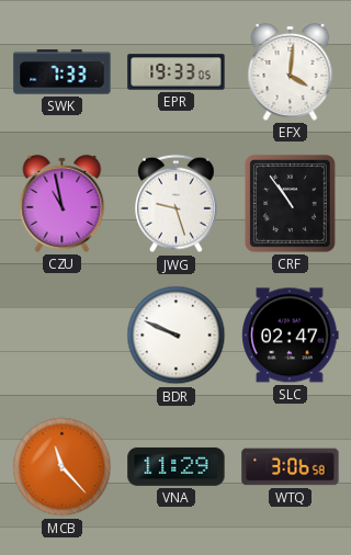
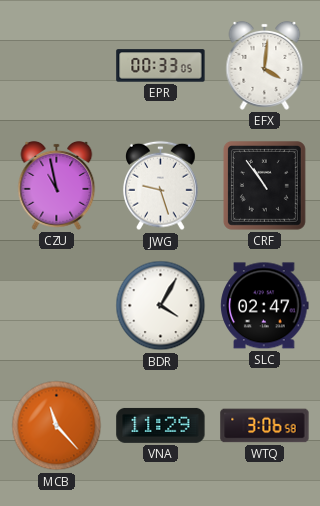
SWK: 7:33 -> none (63, 72)
EPR: 19:33 -> 00:33 (161, 66)
BDR: 9:49 -> 4:05 (161, 306)
